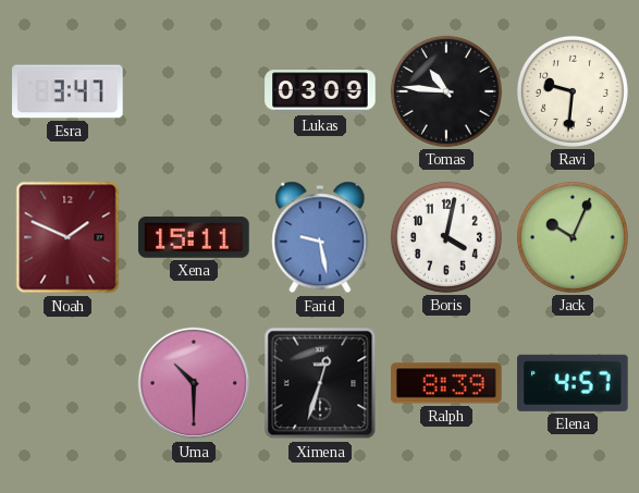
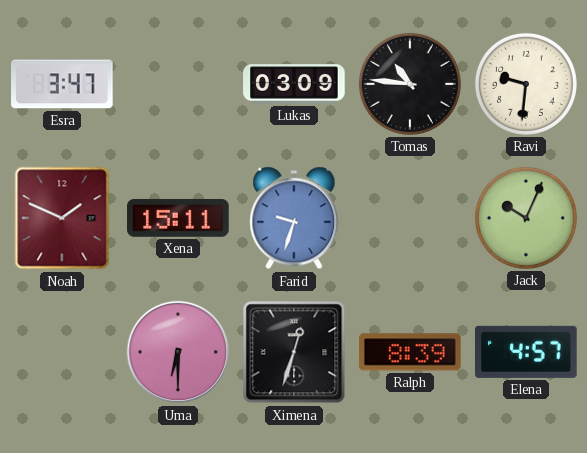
Farid: 9:28 -> 9:33 (294, 218)
Boris: 4:02 -> none (446, 237)
Uma: 10:30 -> 6:30 (178, 352)
